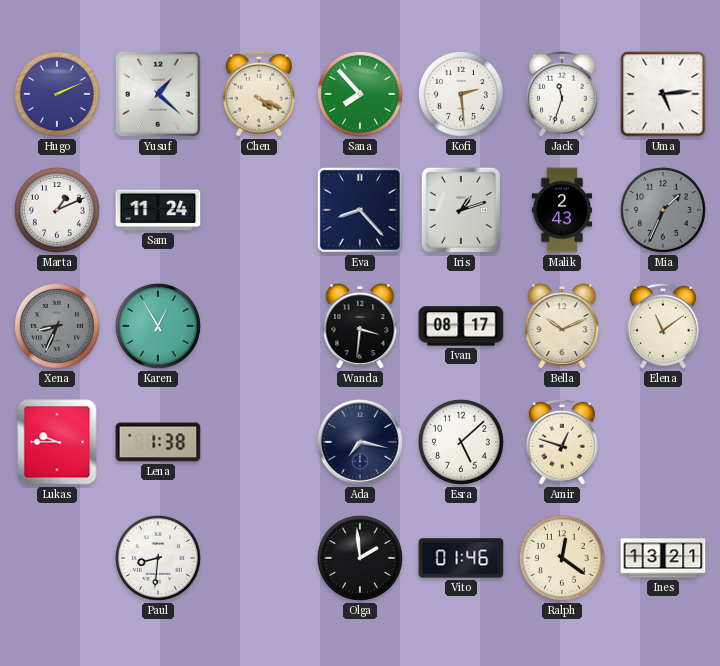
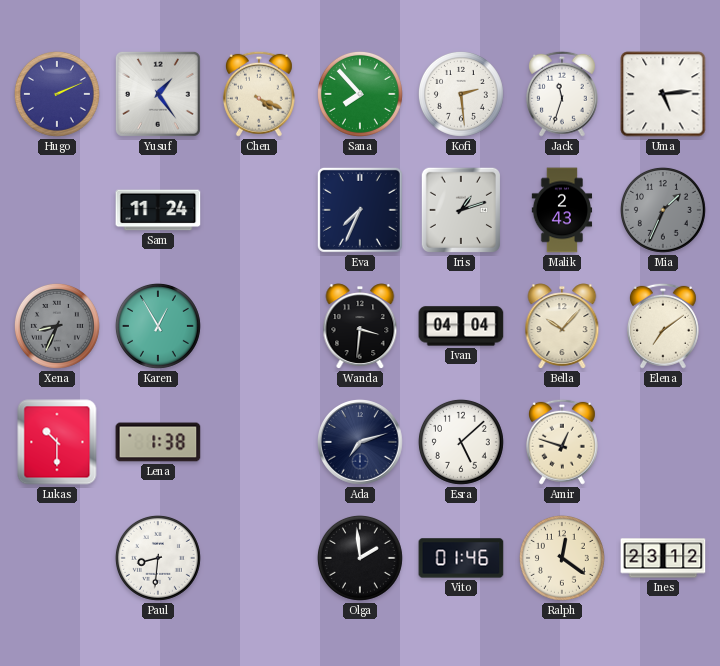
Yusuf: 1:22 -> 1:24 (158, 94)
Marta: 1:11 -> none (57, 210)
Eva: 8:23 -> 7:34 (360, 210)
Ivan: 08:17 -> 04:04 (461, 326)
Bella: 10:11 -> 10:07 (562, 326)
Elena: 11:09 -> 7:09 (663, 326)
Lukas: 9:45 -> 10:30 (57, 442)
Ada: 7:17 -> 7:12 (361, 443)
Ines: 13:21 -> 23:12 (663, 558)
